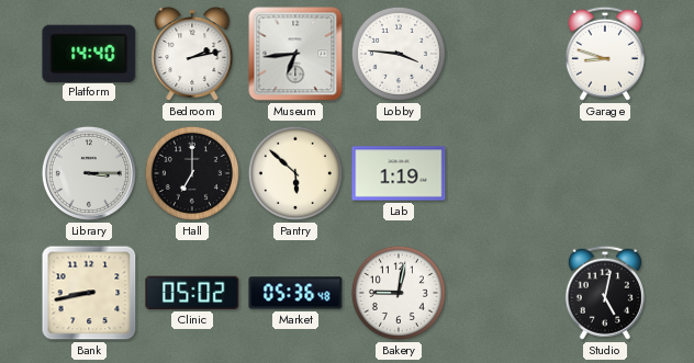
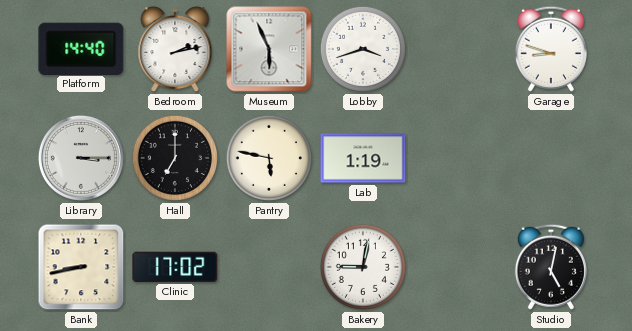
Museum: 6:44 -> 5:56 (269, 49)
Lobby: 3:46 -> 3:42 (363, 49)
Pantry: 5:52 -> 5:47 (269, 158)
Clinic: 05:02 -> 17:02 (175, 267)
Market: 05:36 -> none (295, 293)
